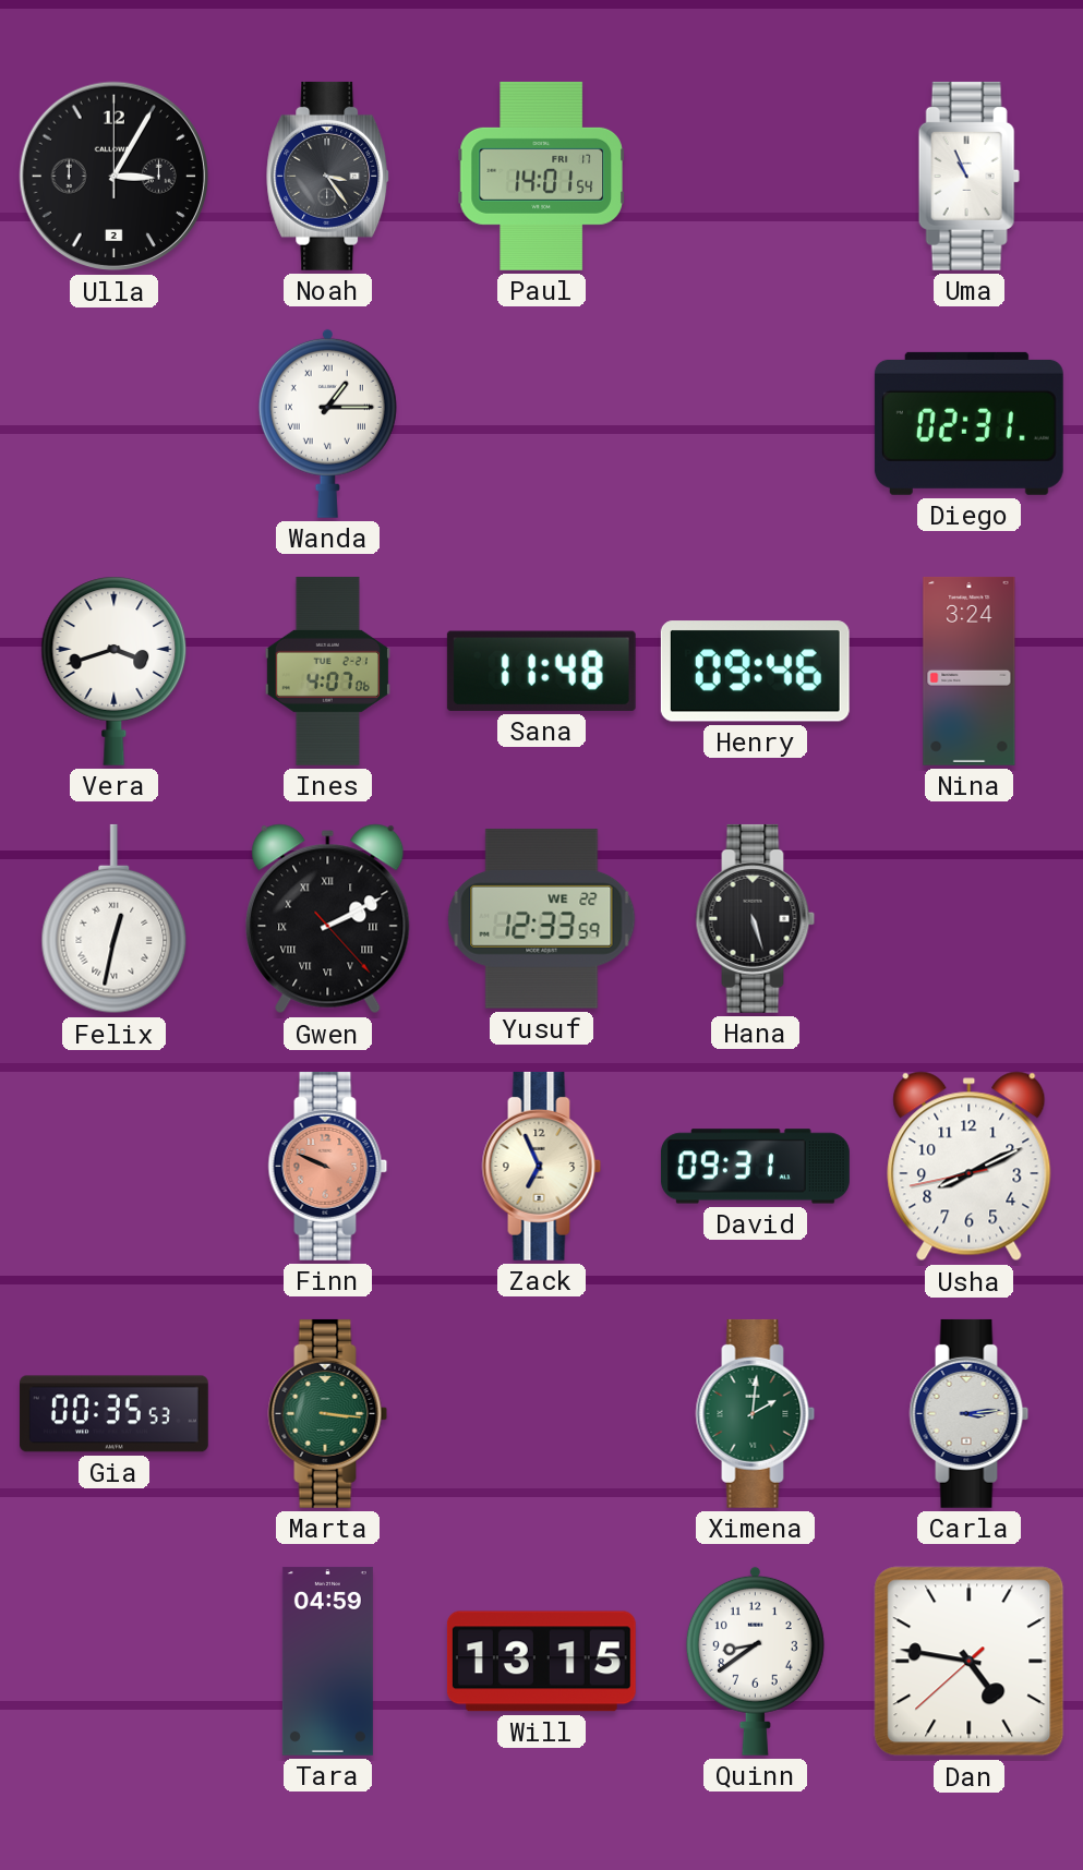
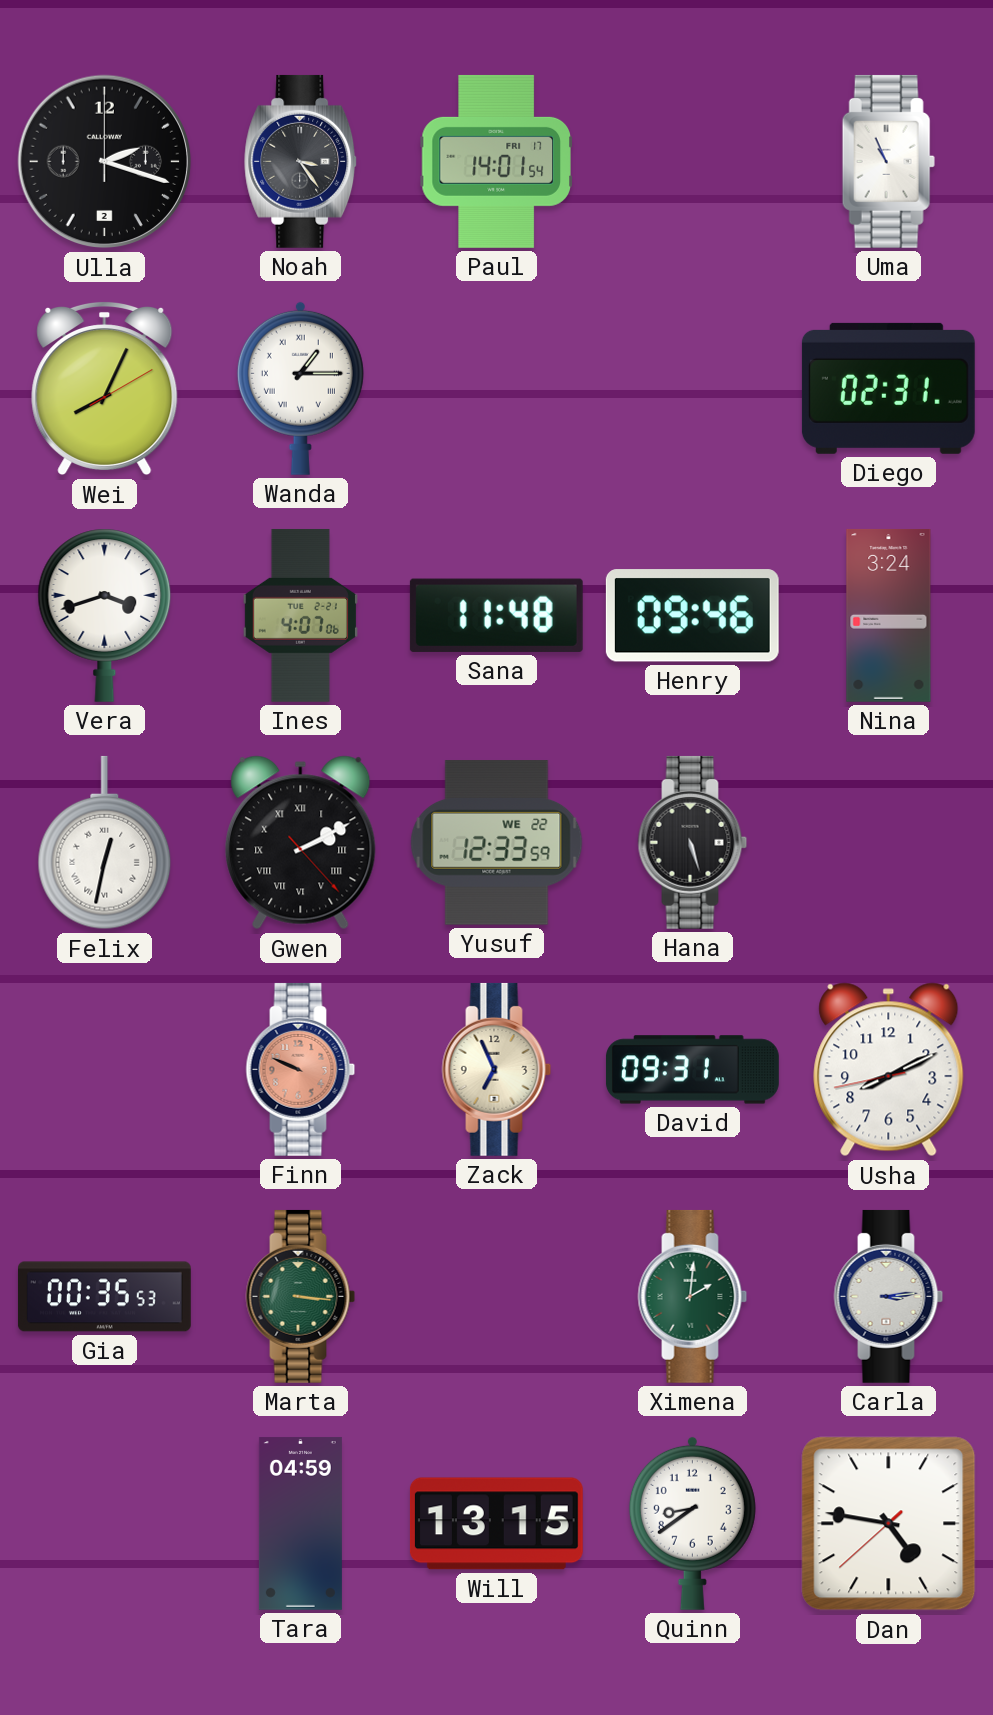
Ulla: 3:05 -> 2:18 (105, 162)
Wei: none -> 8:04 (105, 388)
